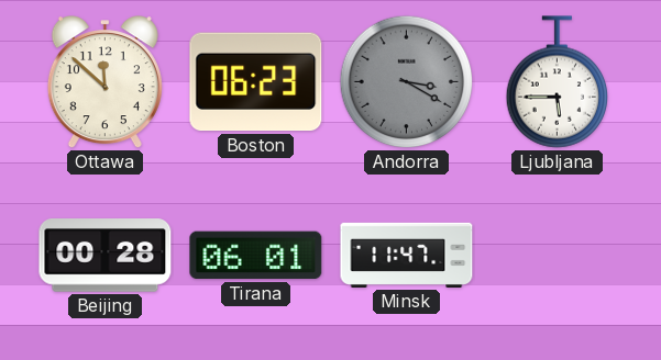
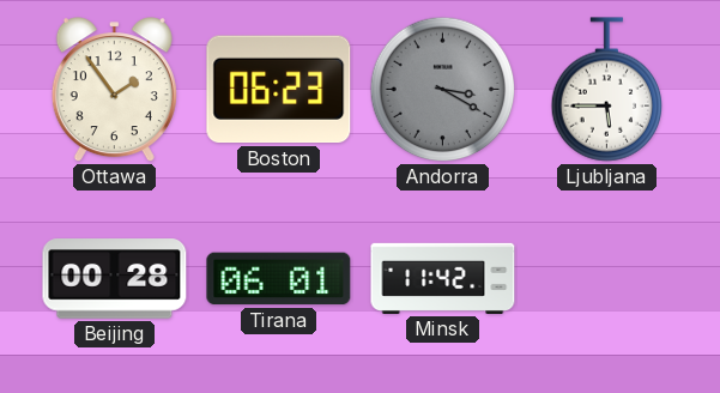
Ottawa: 11:52 -> 1:54 (114, 90)
Minsk: 11:47 -> 11:42 (443, 278)
